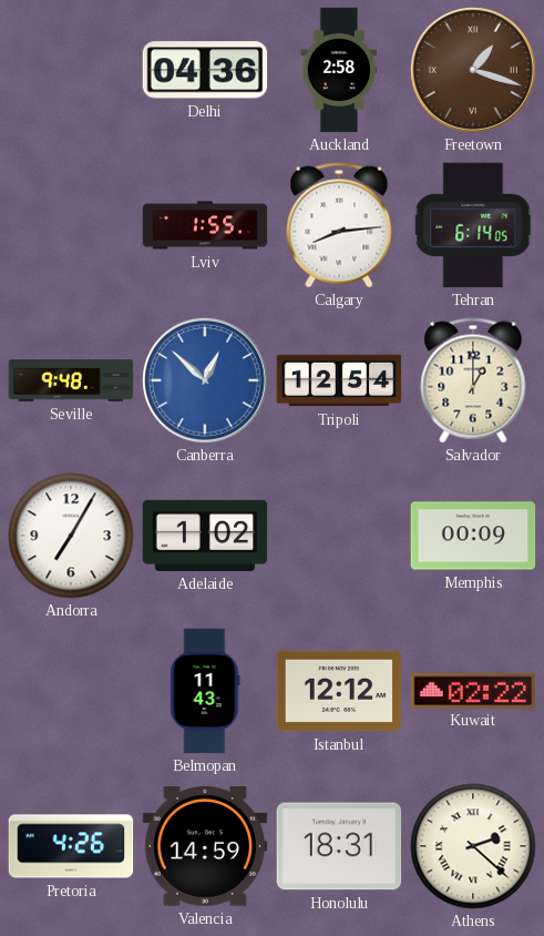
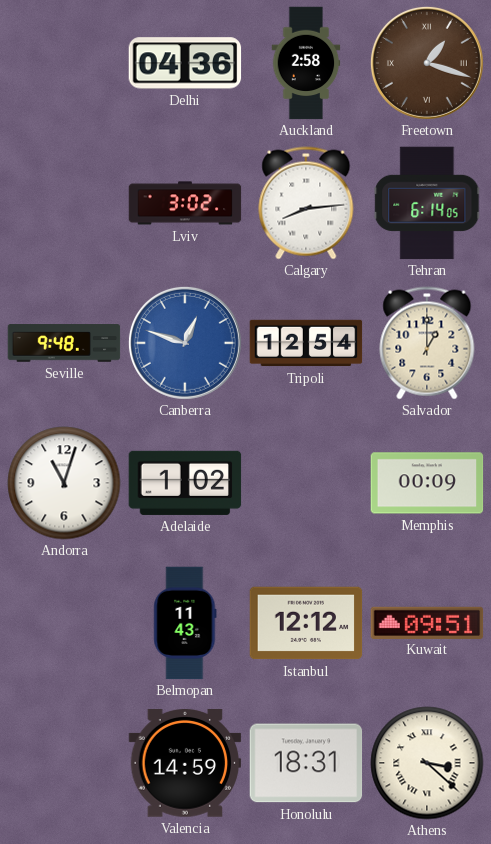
Lviv: 1:55 -> 3:02 (185, 203)
Canberra: 12:52 -> 12:48 (185, 343)
Andorra: 7:05 -> 11:03 (64, 483)
Kuwait: 02:22 -> 09:51 (427, 622)
Pretoria: 4:26 -> none (71, 846)
Athens: 2:22 -> 3:22 (427, 763)
